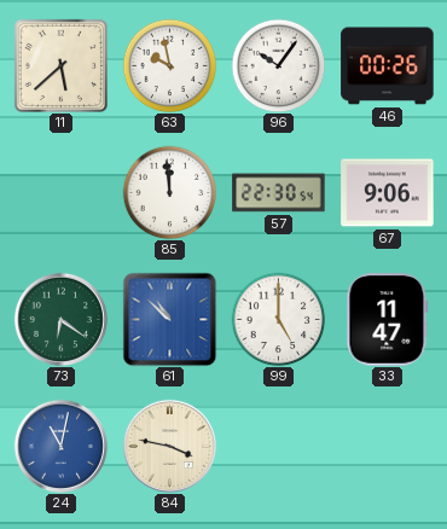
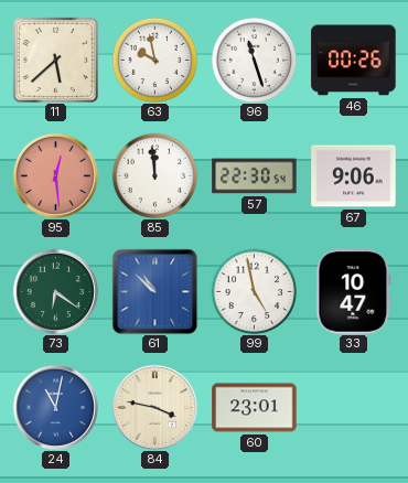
96: 10:06 -> 11:27 (254, 60)
95: none -> 12:29 (55, 175)
99: 5:00 -> 4:58 (254, 291)
33: 11:47 -> 10:47 (354, 292)
60: none -> 23:01 (255, 408)
